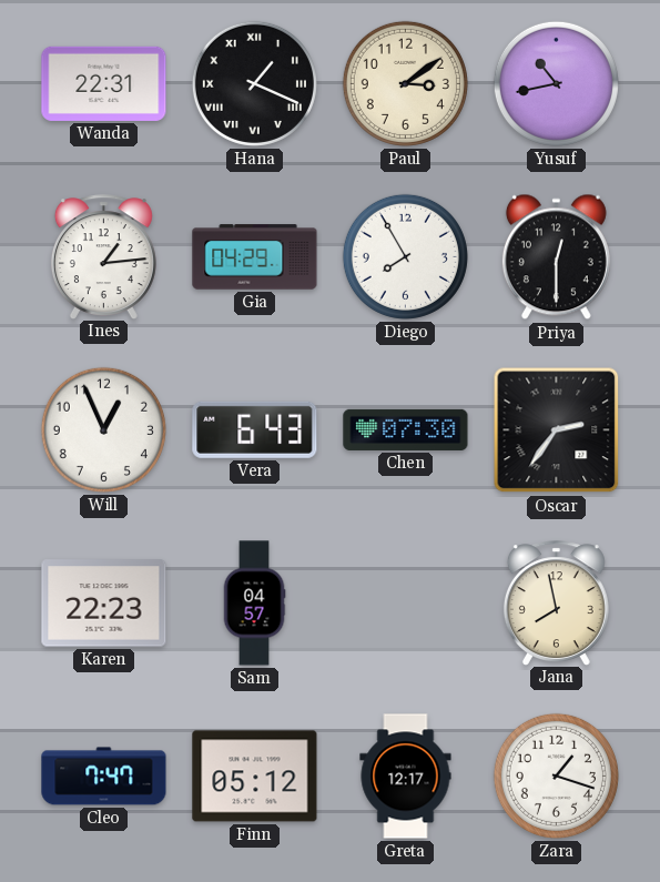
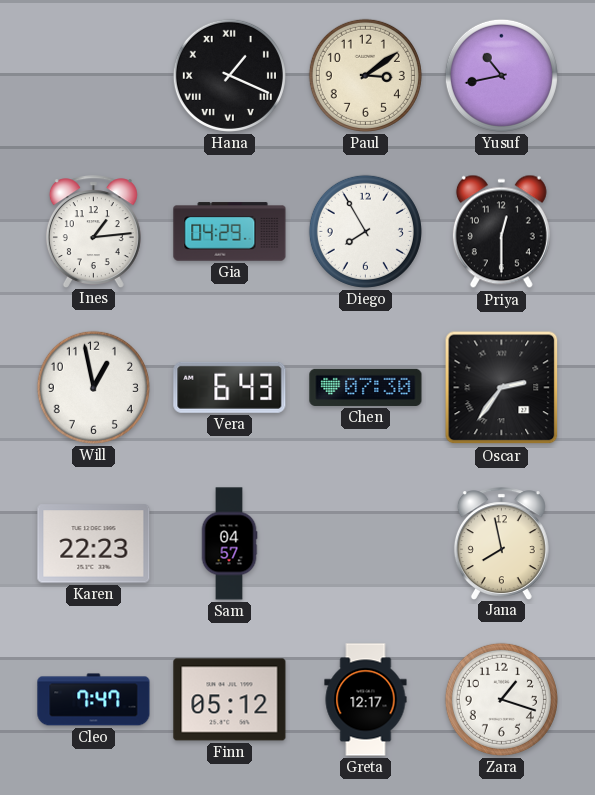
Wanda: 22:31 -> none (104, 83)
Will: 12:56 -> 12:58 (93, 387)
